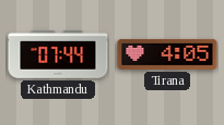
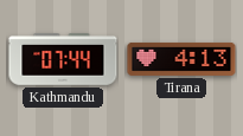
Tirana: 4:05 -> 4:13 (181, 59)
